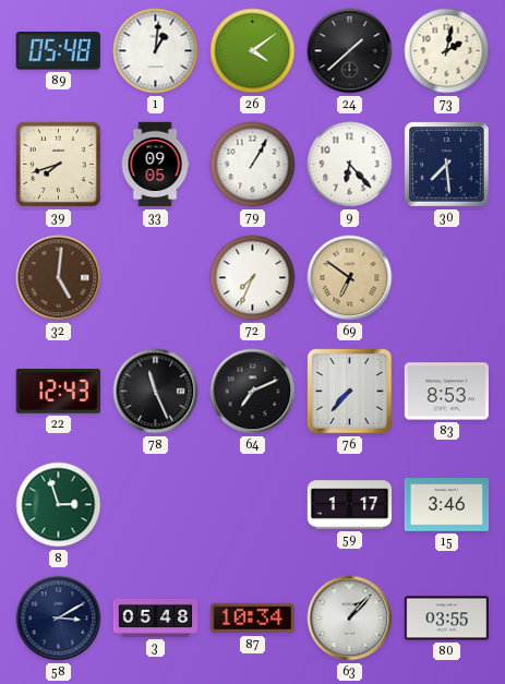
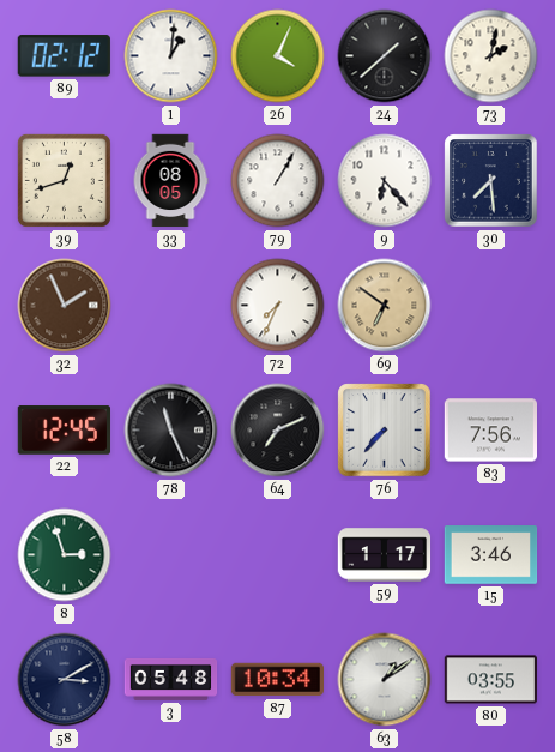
89: 05:48 -> 02:12 (64, 56)
26: 4:09 -> 4:04 (278, 56)
39: 7:42 -> 12:42 (64, 180)
33: 09:05 -> 08:05 (170, 181)
32: 5:01 -> 1:56 (65, 306)
22: 12:43 -> 12:45 (64, 431)
83: 8:53 -> 7:56 (490, 431)
63: 1:07 -> 1:09 (385, 680)
